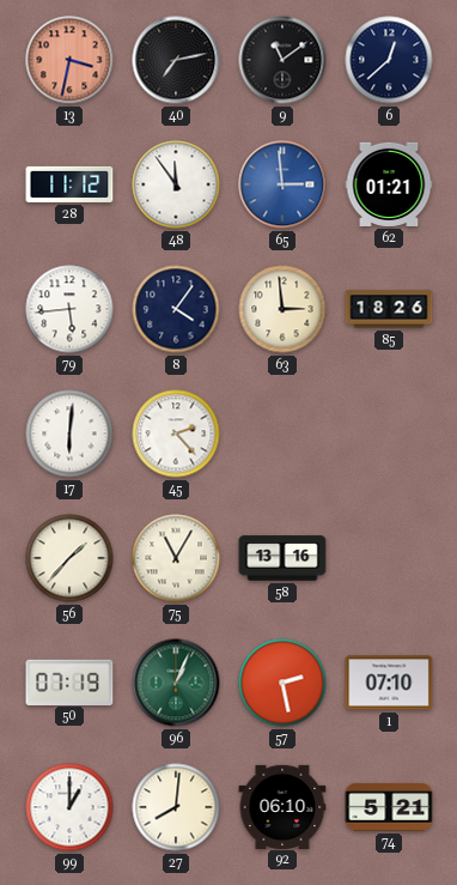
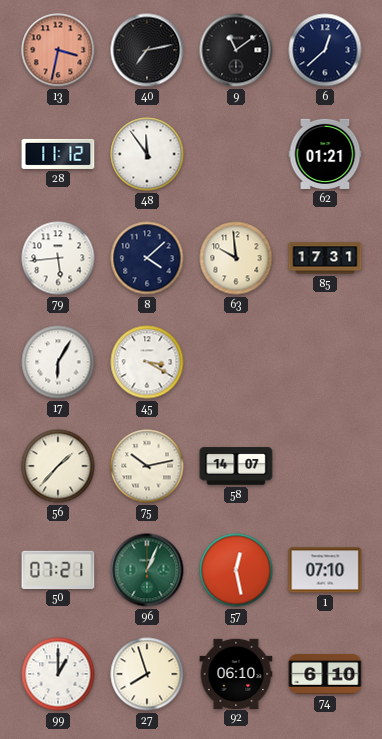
65: 2:59 -> none (282, 184)
8: 4:06 -> 4:08 (147, 258)
63: 2:59 -> 9:59 (236, 258)
85: 18:26 -> 17:31 (325, 258)
17: 6:01 -> 6:05 (58, 362)
45: 2:23 -> 3:20 (147, 362)
75: 11:05 -> 10:13 (147, 466)
58: 13:16 -> 14:07 (236, 466)
50: 07:19 -> 07:21 (58, 569)
57: 2:28 -> 12:28 (236, 570)
27: 8:01 -> 7:57 (147, 674)
74: 5:21 -> 6:10 (325, 674)
